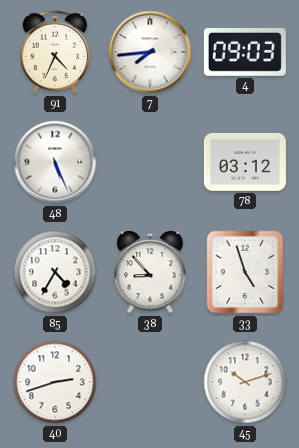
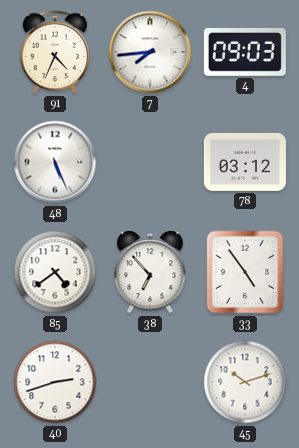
85: 4:35 -> 4:39 (55, 272)
38: 8:53 -> 6:53 (150, 273)
33: 4:57 -> 4:54 (245, 272)
